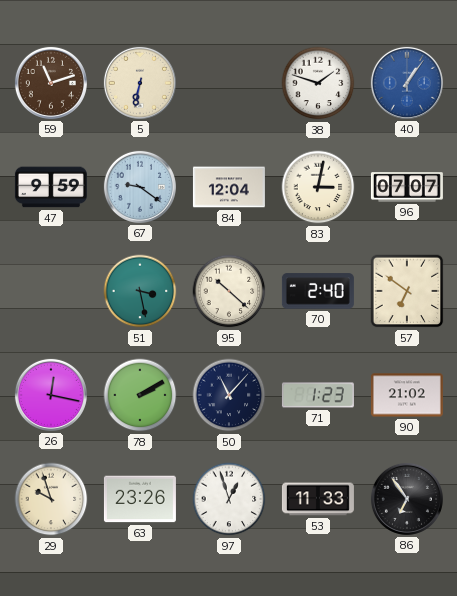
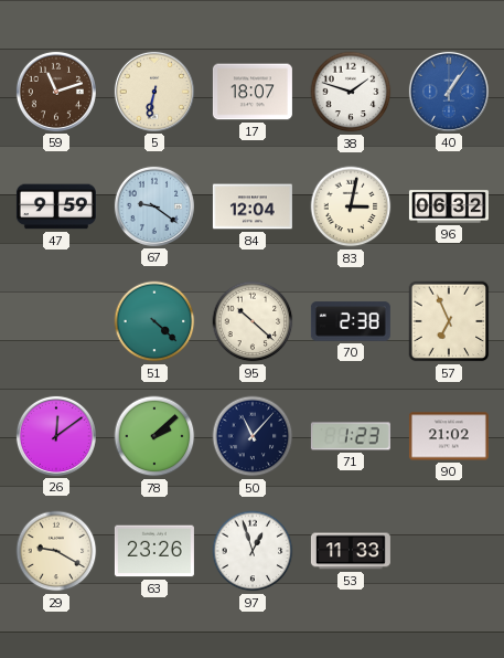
17: none -> 18:07 (253, 92)
96: 07:07 -> 06:32 (449, 206)
51: 3:28 -> 4:22 (154, 321)
70: 2:40 -> 2:38 (351, 321)
57: 6:51 -> 6:56 (449, 321)
26: 12:17 -> 12:09 (56, 436)
78: 2:10 -> 2:08 (154, 436)
29: 9:57 -> 9:20 (56, 551)
86: 6:54 -> none (407, 499)
